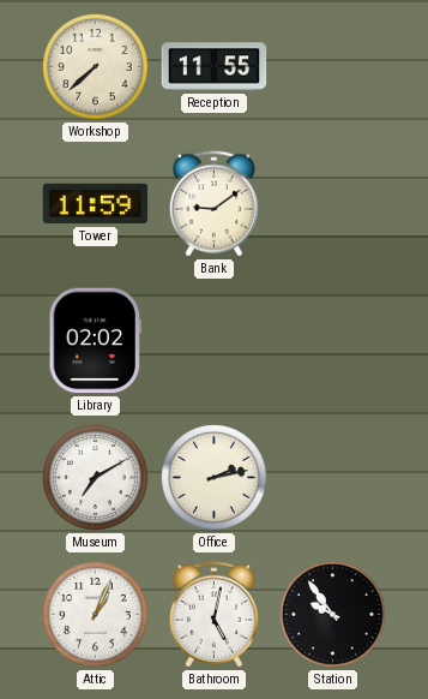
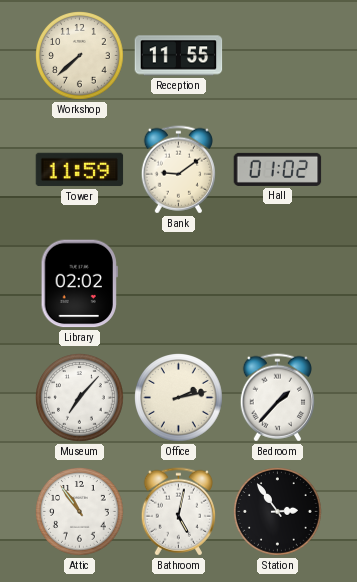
Hall: none -> 01:02 (278, 169)
Museum: 7:10 -> 7:07 (80, 398)
Bedroom: none -> 1:37 (277, 398)
Attic: 1:04 -> 10:54 (80, 512)
Station: 9:54 -> 2:54 (278, 512)
